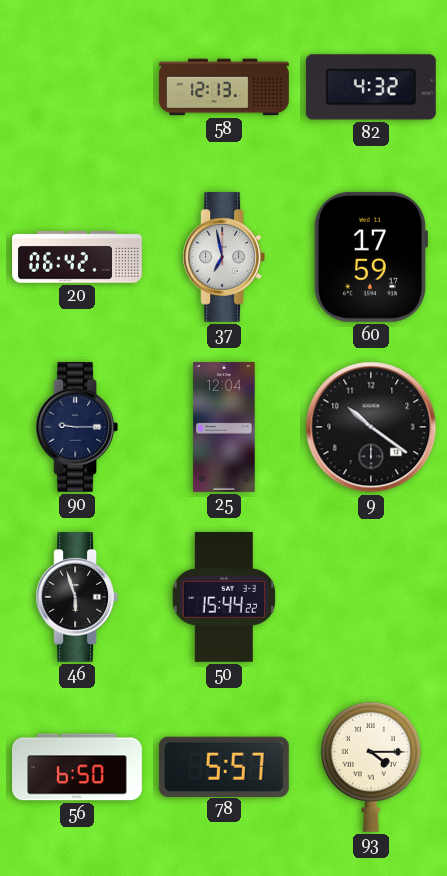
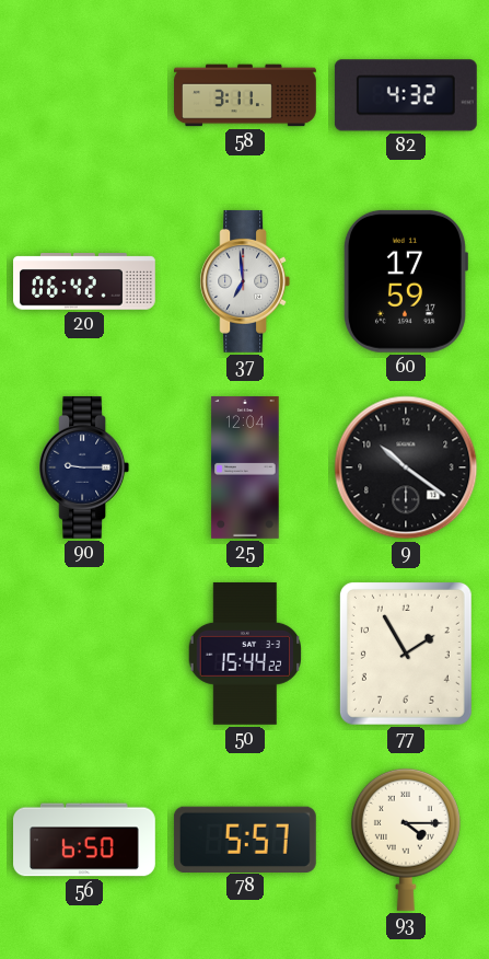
58: 12:13 -> 3:11 (245, 95)
37: 6:58 -> 6:59 (245, 281)
46: 5:57 -> none (77, 597)
77: none -> 1:55 (406, 654)
